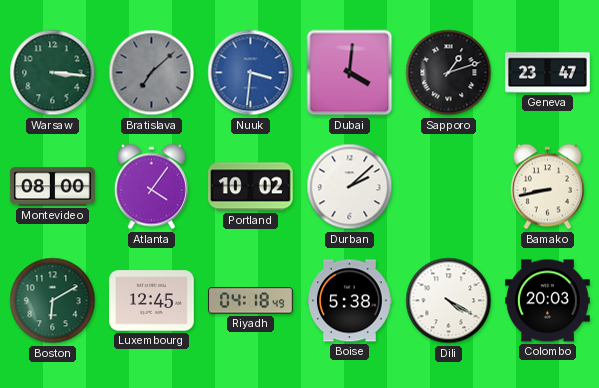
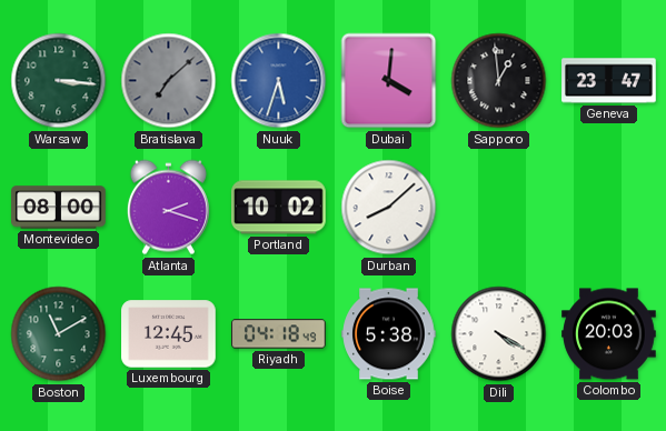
Nuuk: 3:31 -> 5:33 (279, 81)
Sapporo: 1:12 -> 12:59 (499, 81)
Atlanta: 4:06 -> 2:18 (168, 208)
Durban: 2:08 -> 8:08 (389, 208)
Bamako: 8:43 -> none (547, 187)
Boston: 6:10 -> 11:10 (59, 334)
